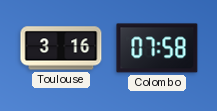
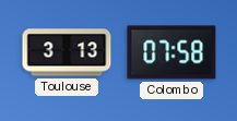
Toulouse: 3:16 -> 3:13 (67, 52)
